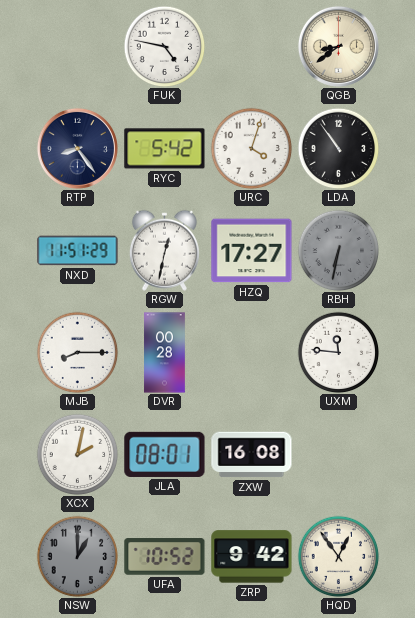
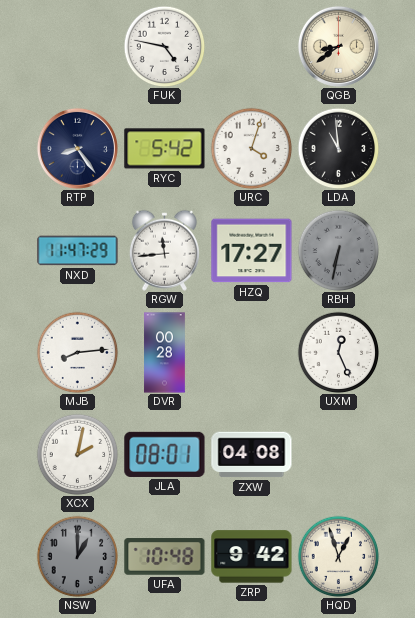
LDA: 10:54 -> 10:59 (338, 148)
NXD: 11:51 -> 11:47 (78, 251)
RGW: 12:32 -> 11:44 (164, 250)
MJB: 8:15 -> 8:14 (77, 352)
UXM: 11:46 -> 12:26 (338, 352)
ZXW: 16:08 -> 04:08 (252, 455)
UFA: 10:52 -> 10:48 (165, 557)
HQD: 12:54 -> 12:57 (338, 556)
